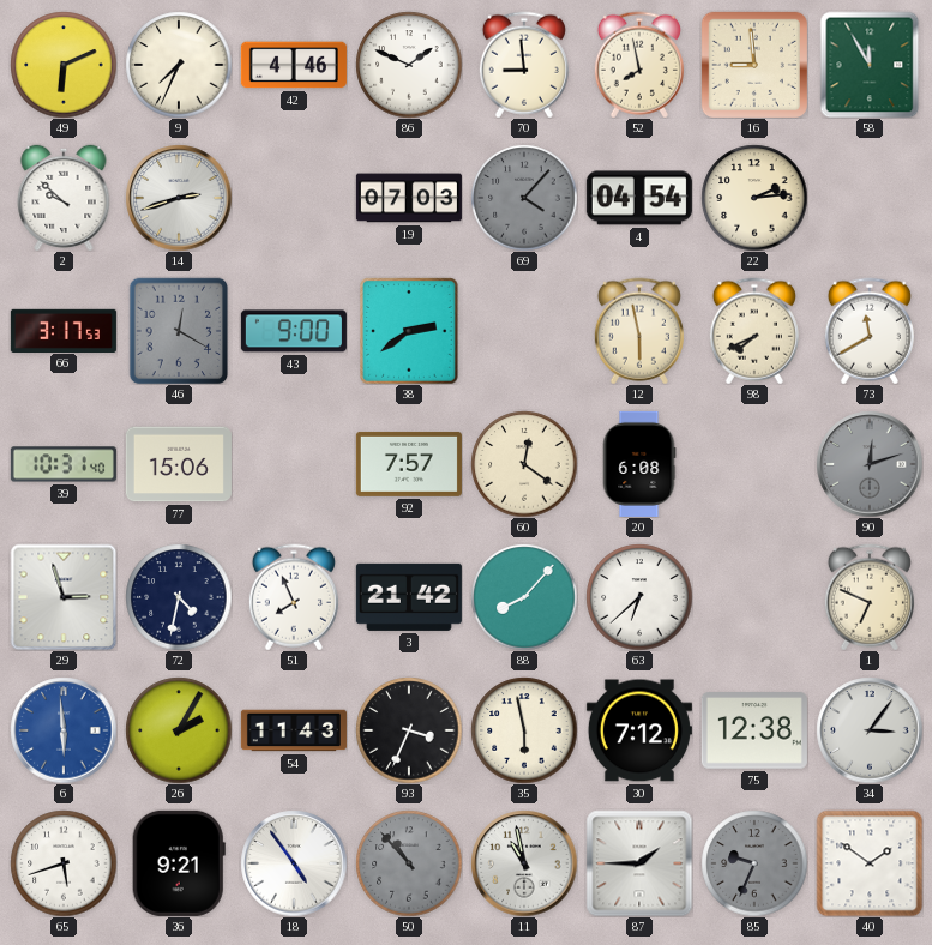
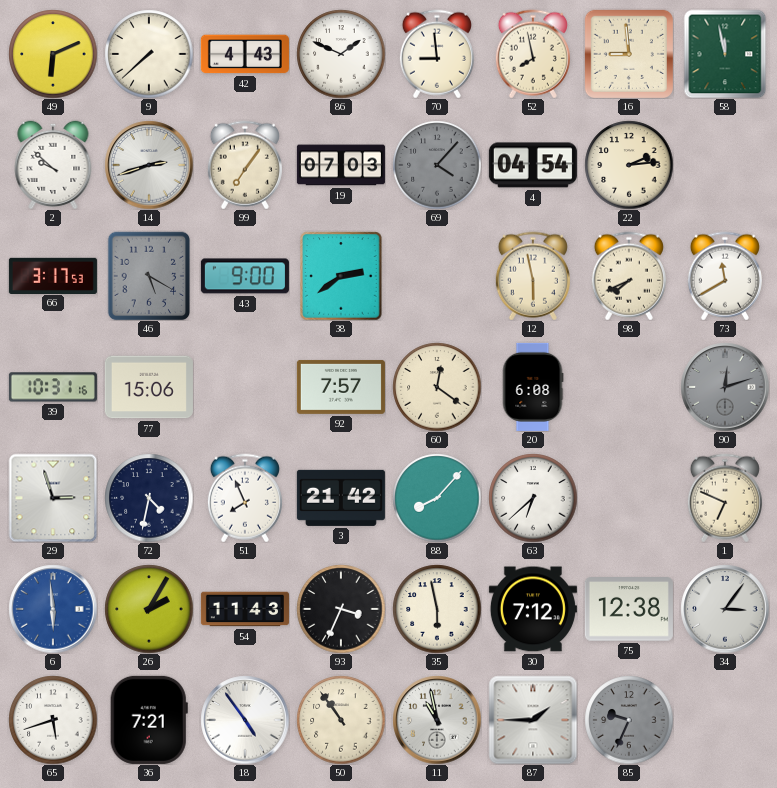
9: 7:34 -> 7:38 (149, 54)
42: 4:46 -> 4:43 (245, 54)
58: 11:55 -> 11:58 (725, 54)
99: none -> 7:06 (245, 165)
46: 12:20 -> 5:20 (149, 276)
39: 10:31:40 -> 10:31:16 (53, 387)
36: 9:21 -> 7:21 (149, 720)
50: 10:53 -> 10:54 (341, 720)
50 dial: grey -> cream (341, 720)
40: 1:51 -> none (870, 863)
